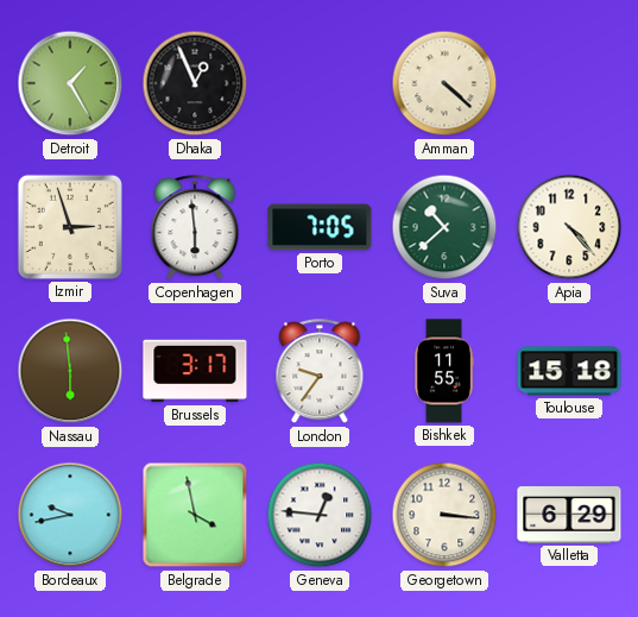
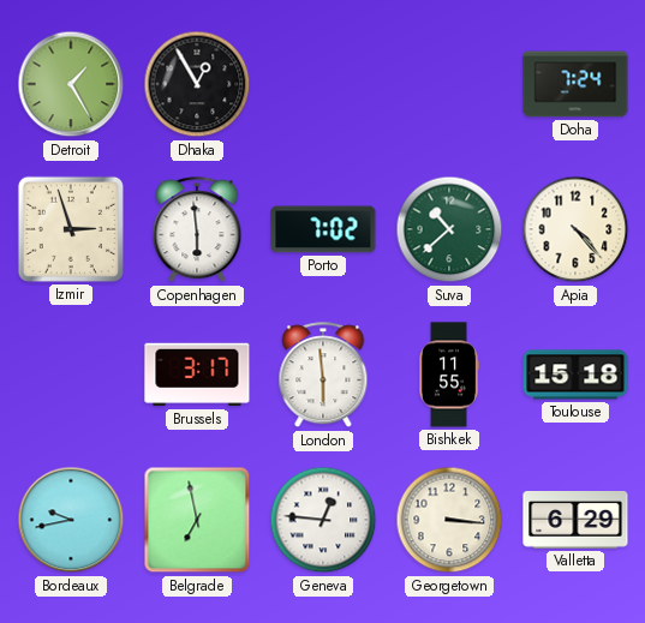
Dhaka: 12:56 -> 12:55 (197, 84)
Amman: 4:22 -> none (444, 83)
Doha: none -> 7:24 (575, 84)
Porto: 7:05 -> 7:02 (323, 229)
Nassau: 5:59 -> none (70, 371)
London: 9:36 -> 5:59 (323, 376)
Belgrade: 3:58 -> 6:58 (197, 520)
